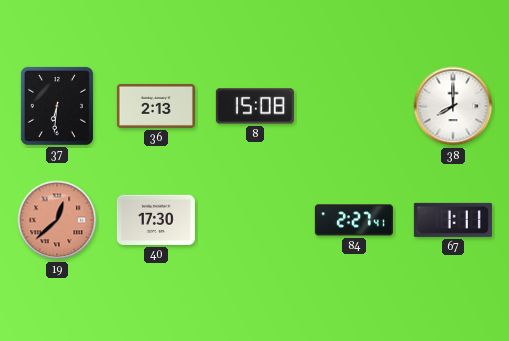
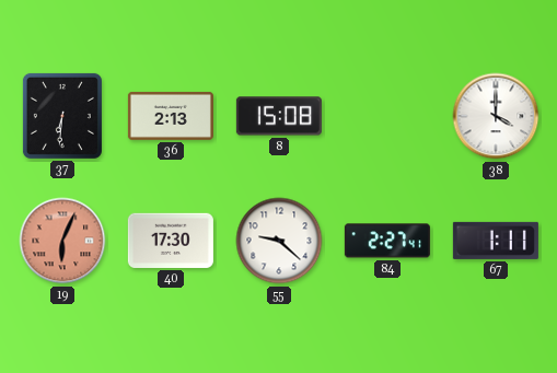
38: 8:00 -> 4:00 (496, 116)
19: 12:38 -> 6:04 (62, 241)
55: none -> 9:22 (279, 241)
